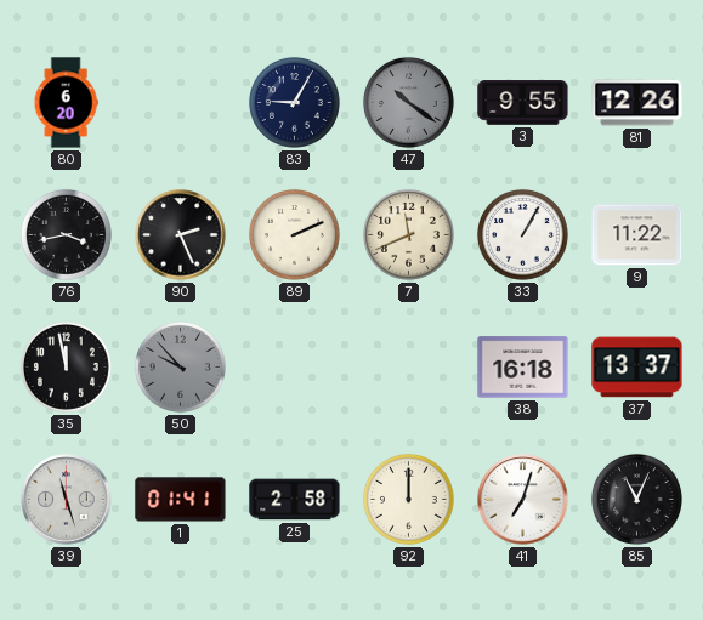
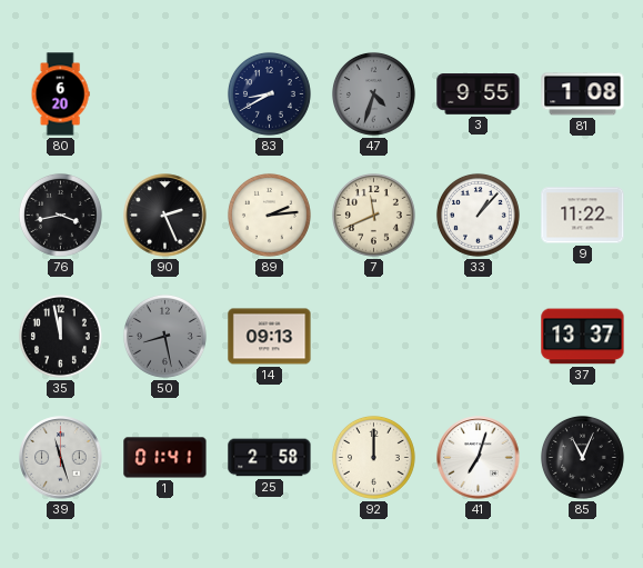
83: 9:05 -> 8:40 (269, 93)
47: 10:21 -> 4:33 (373, 93)
81: 12:26 -> 1:08 (583, 94)
89: 2:11 -> 2:14 (269, 215)
33: 1:05 -> 1:07 (478, 215)
50: 9:53 -> 8:28 (164, 336)
14: none -> 09:13 (270, 337)
38: 16:18 -> none (523, 368)
